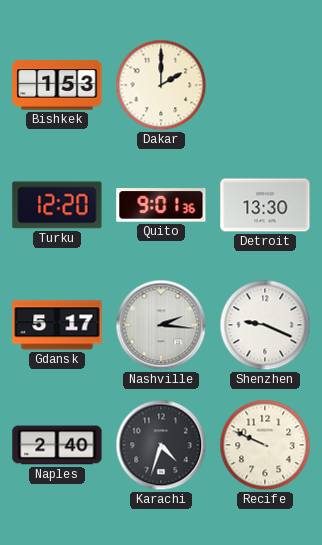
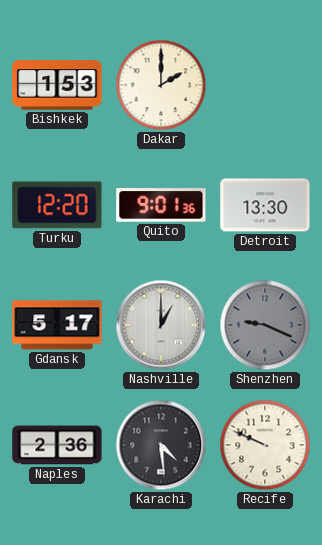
Nashville: 2:16 -> 1:00 (161, 325)
Shenzhen dial: white -> grey (265, 325)
Naples: 2:40 -> 2:36 (57, 445)
Karachi: 4:33 -> 4:29 (161, 445)
